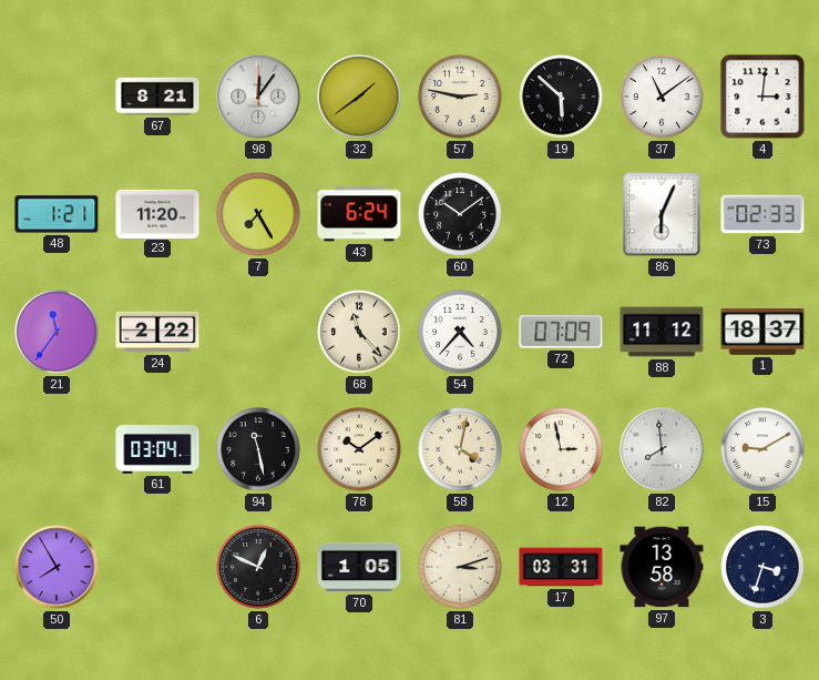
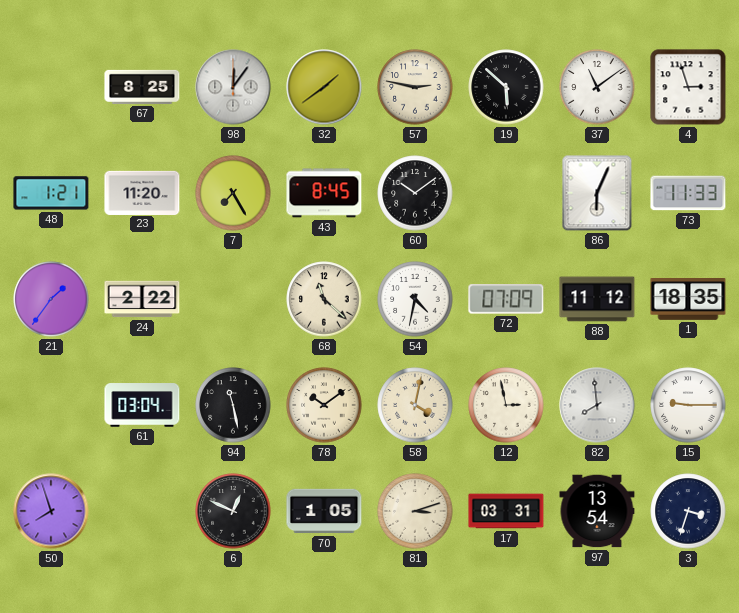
67: 8:21 -> 8:25 (142, 87)
4: 3:01 -> 2:57 (688, 87)
43: 6:24 -> 8:45 (324, 193)
73: 02:33 -> 11:33 (688, 193)
21: 11:36 -> 1:36 (51, 299)
68: 11:23 -> 11:22 (324, 299)
54: 4:37 -> 4:32 (415, 299)
1: 18:37 -> 18:35 (688, 300)
15: 9:10 -> 9:15 (688, 405)
50: 7:55 -> 7:57 (51, 511)
97: 13:58 -> 13:54 (597, 511)
